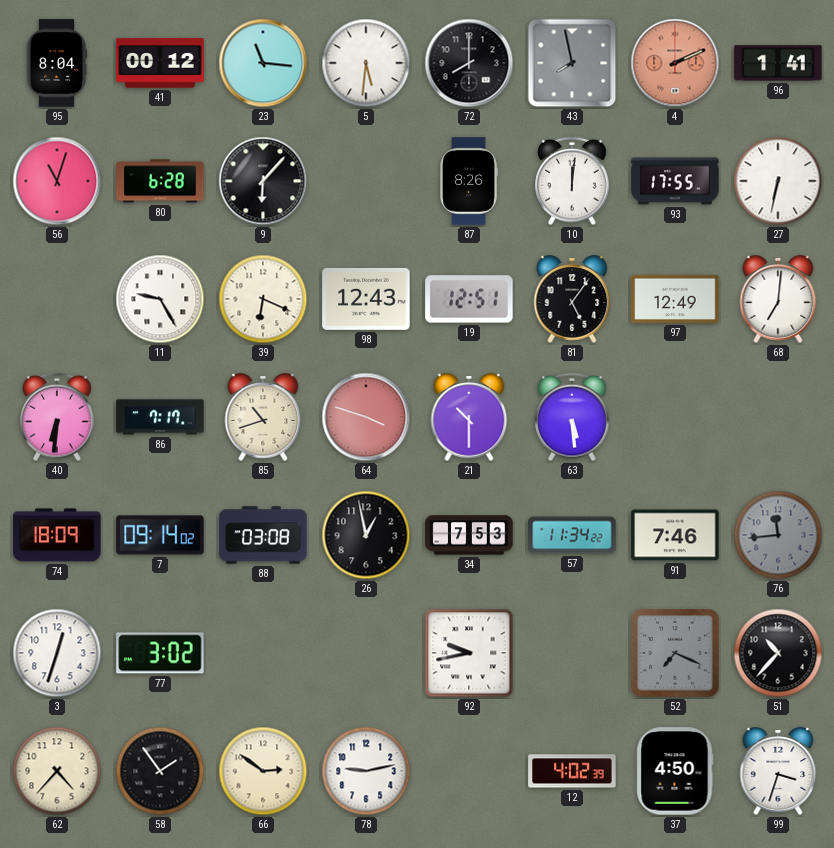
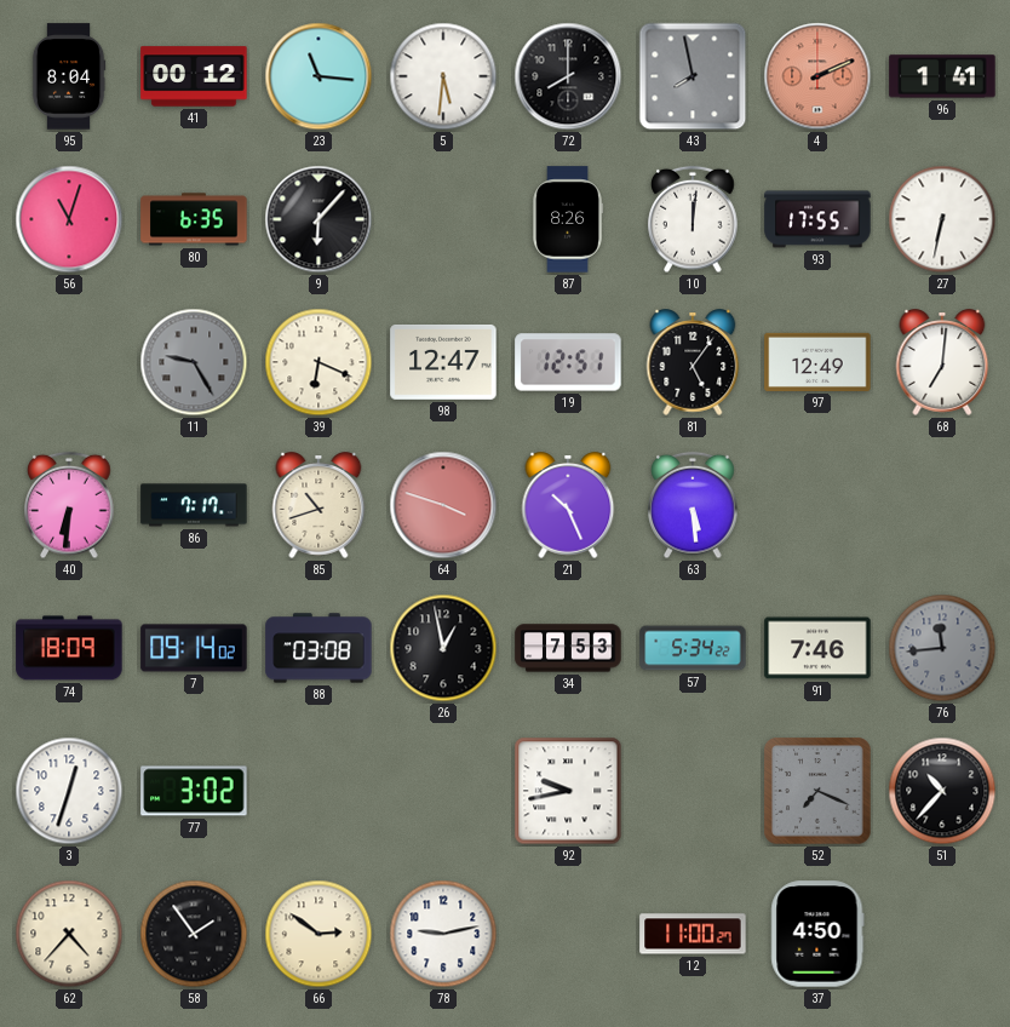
80: 6:28 -> 6:35 (194, 219)
11 dial: white -> grey (194, 362)
98: 12:43 -> 12:47 (443, 362)
21: 10:30 -> 10:26 (568, 505)
57: 11:34 -> 5:34 (693, 648)
12: 4:02 -> 11:00 (693, 934)
99: 3:33 -> none (778, 771)
